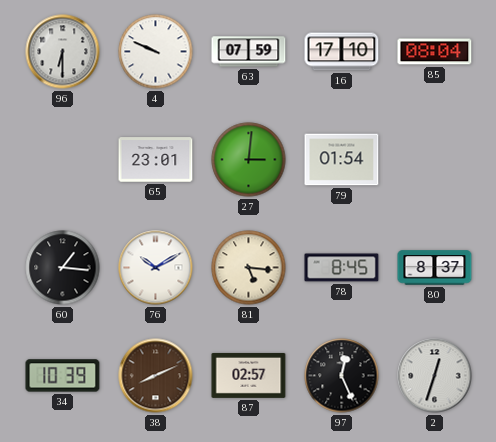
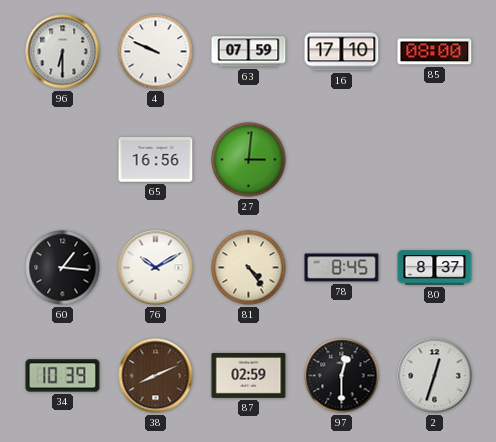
85: 08:04 -> 08:00 (435, 52)
65: 23:01 -> 16:56 (156, 160)
79: 01:54 -> none (342, 160)
81: 5:16 -> 4:24 (249, 268)
87: 02:57 -> 02:59 (249, 375)
97: 12:26 -> 12:30 (342, 376)
